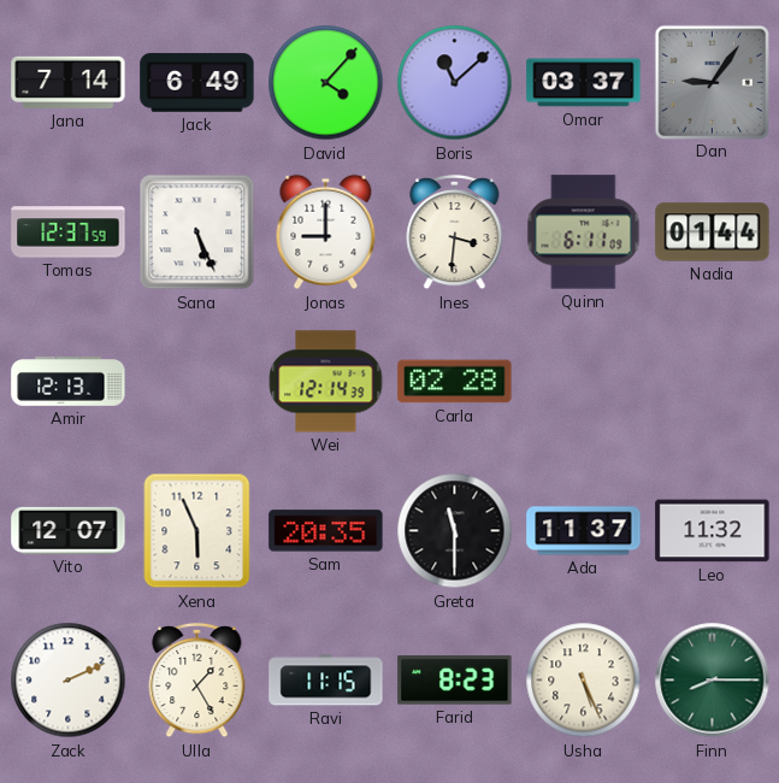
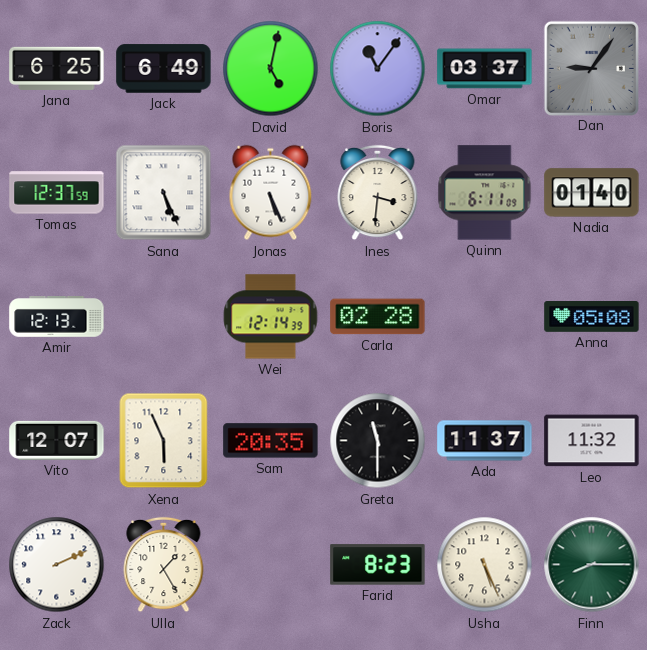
Jana: 7:14 -> 6:25 (57, 68)
David: 4:07 -> 5:02 (271, 69)
Boris: 11:08 -> 11:06 (378, 69)
Jonas: 9:00 -> 5:26 (271, 193)
Nadia: 01:44 -> 01:40 (592, 193)
Anna: none -> 05:08 (592, 317)
Ravi: 11:15 -> none (326, 681)
